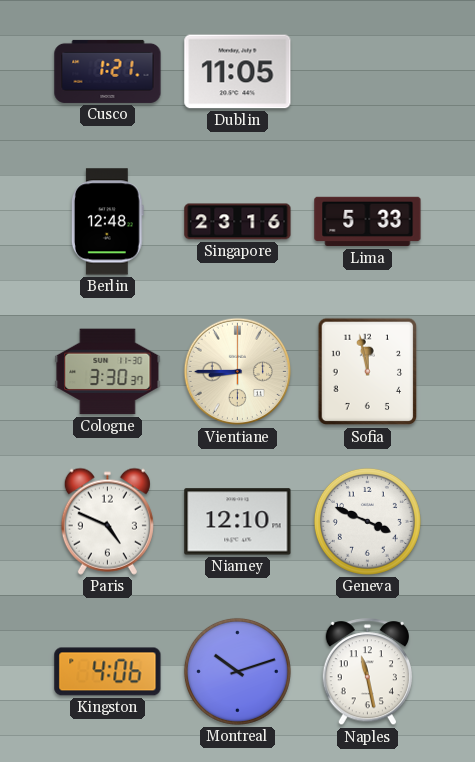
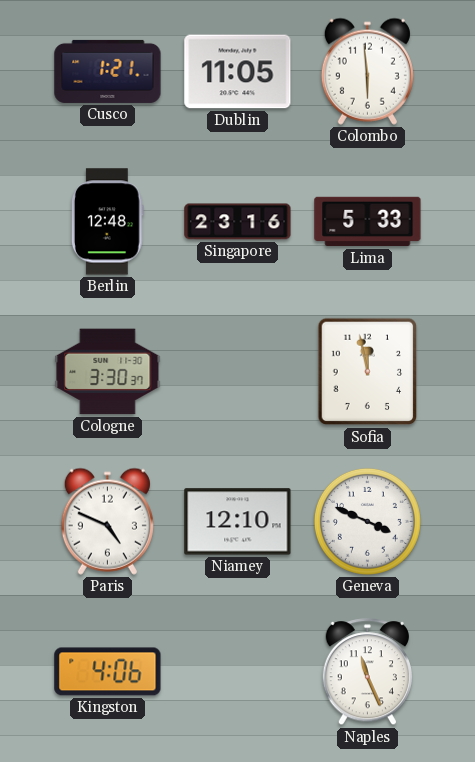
Colombo: none -> 5:59 (367, 71)
Vientiane: 8:45 -> none (238, 372)
Montreal: 10:12 -> none (237, 671)
Naples: 11:28 -> 11:26 (367, 672)
